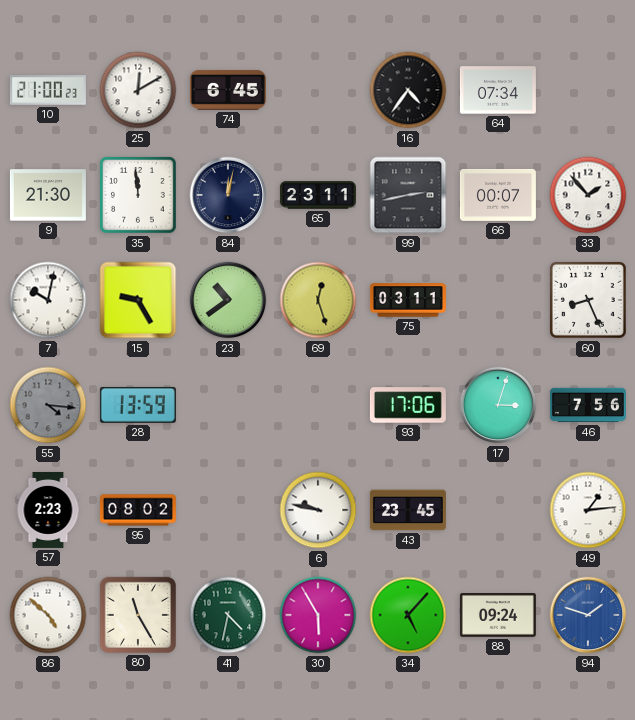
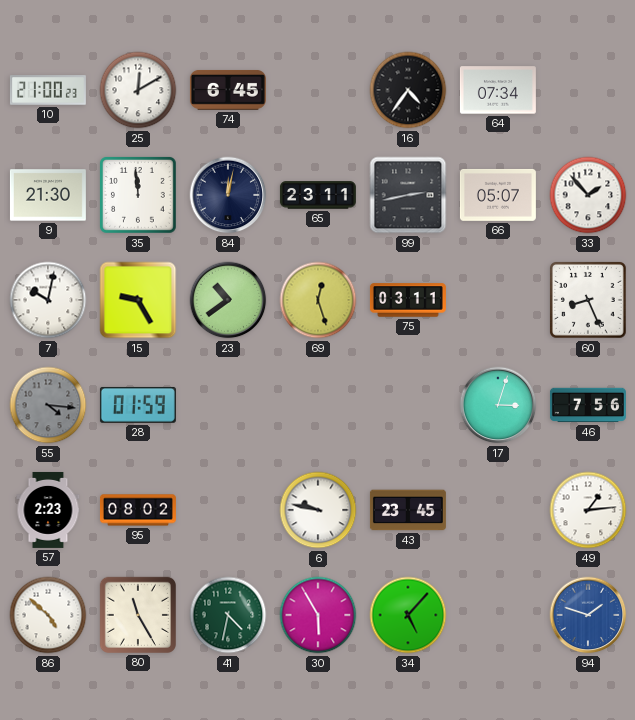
66: 00:07 -> 05:07 (498, 195)
28: 13:59 -> 01:59 (138, 405)
93: 17:06 -> none (408, 405)
88: 09:24 -> none (498, 616)
